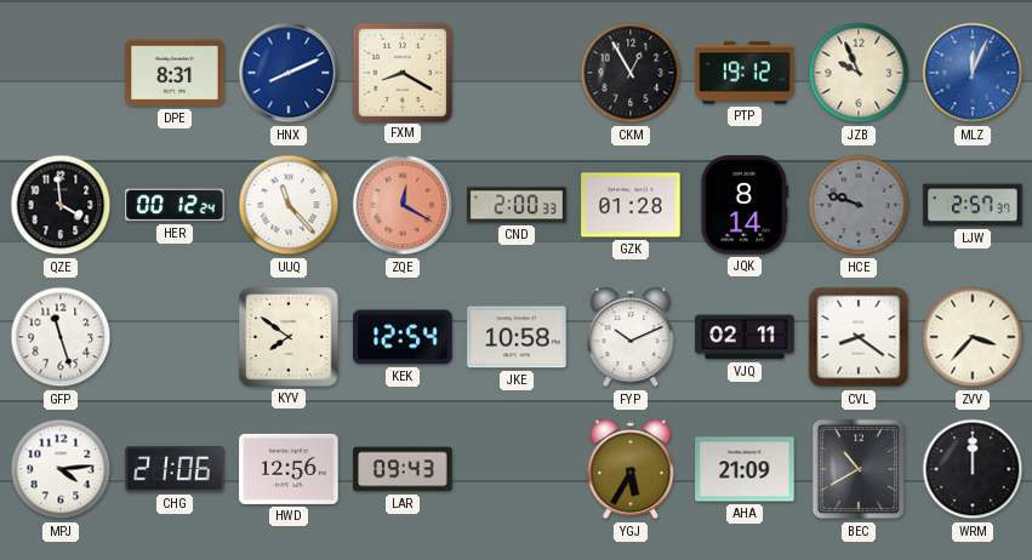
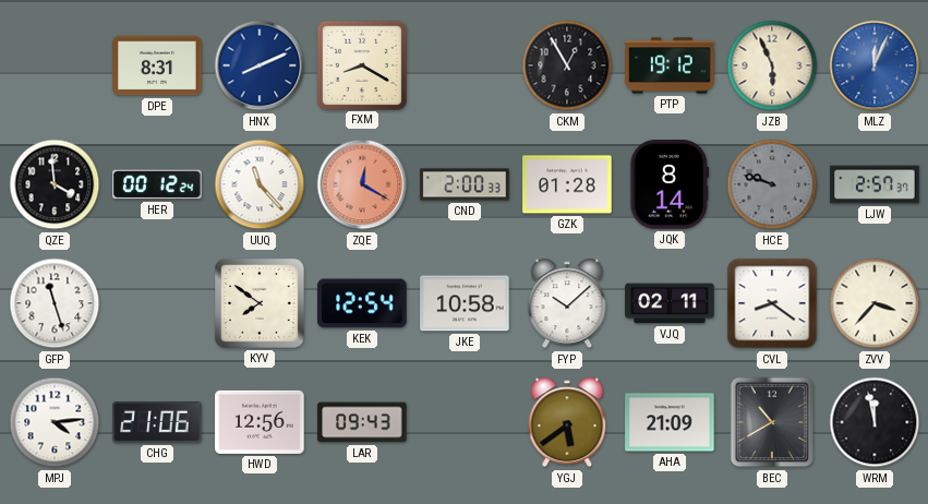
JZB: 9:56 -> 5:56 (772, 65)
FYP: 10:11 -> 10:08 (567, 303)
YGJ: 5:35 -> 5:39 (567, 422)
WRM: 12:00 -> 11:58 (875, 422)
